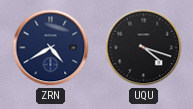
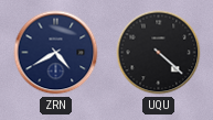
UQU: 4:18 -> 4:22 (159, 53)
